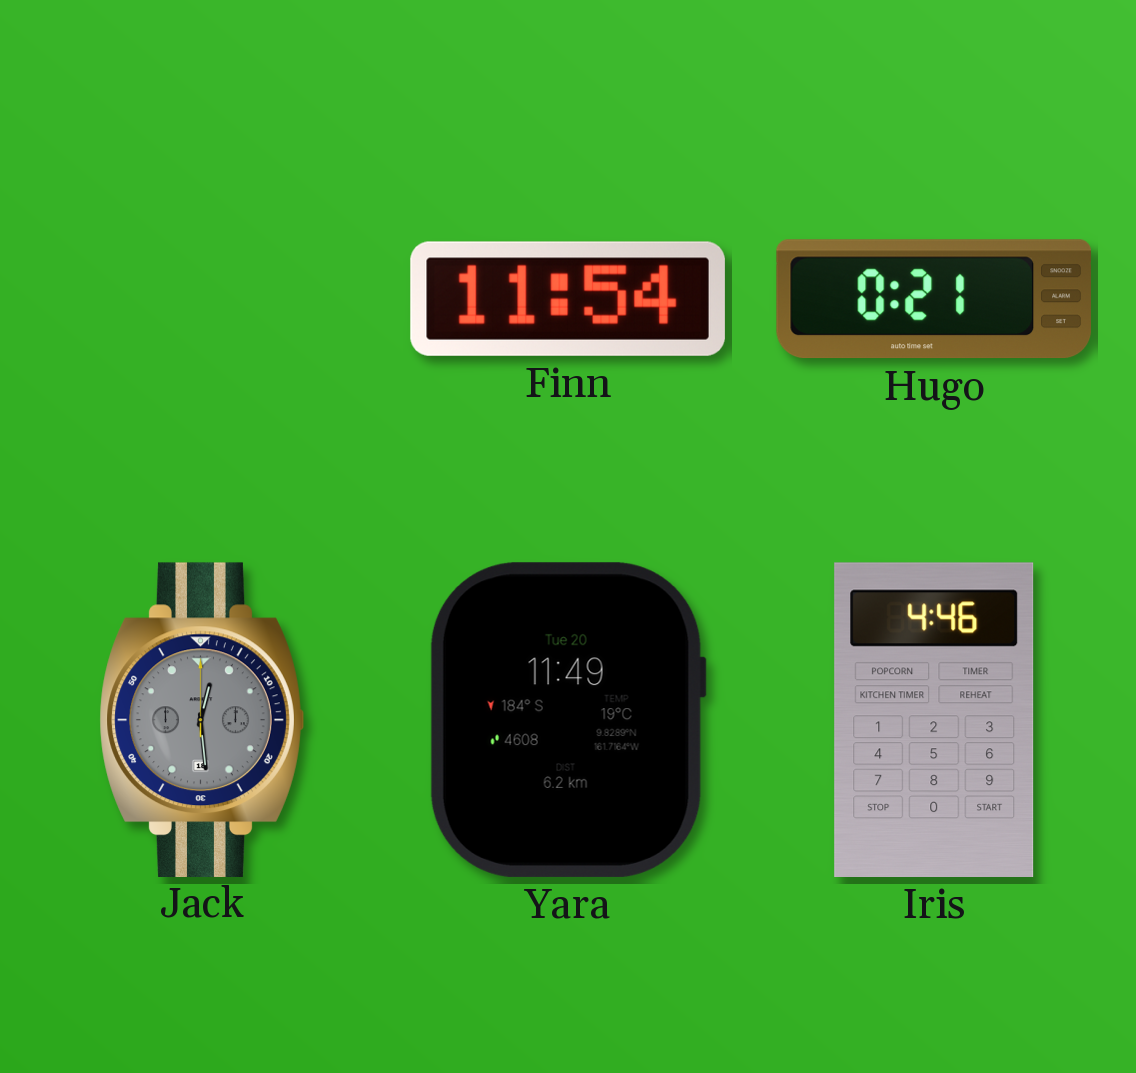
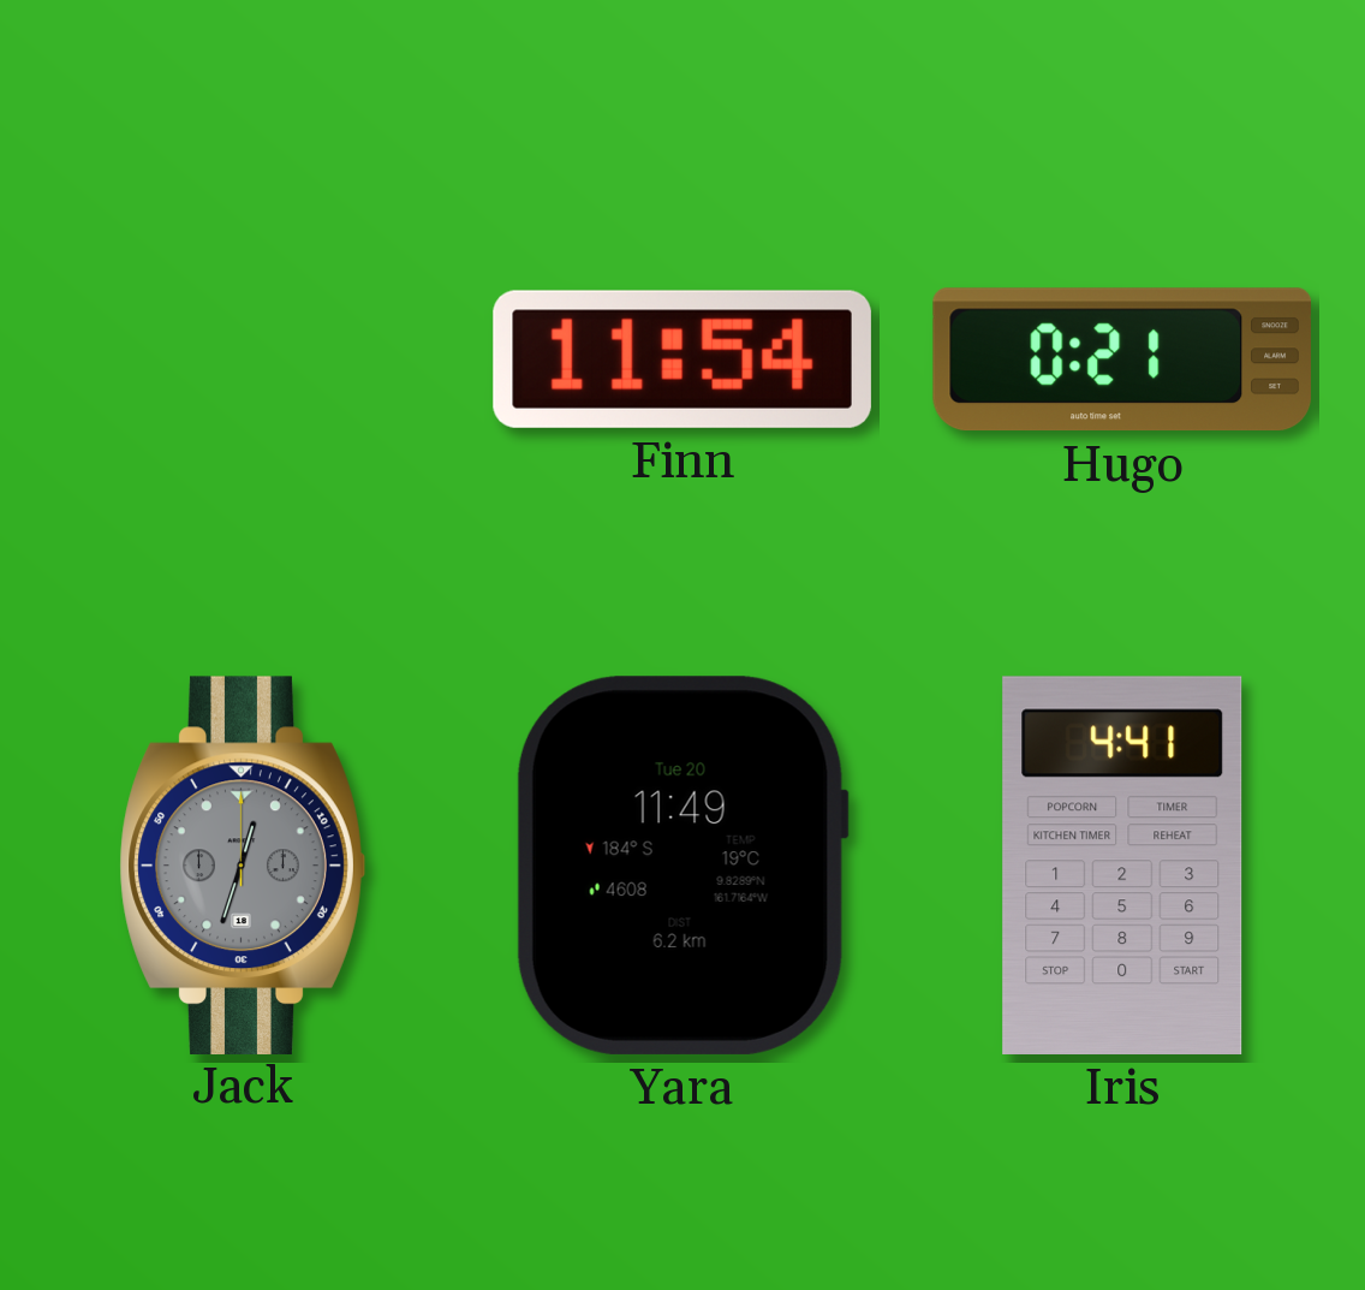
Jack: 12:29 -> 12:33 (243, 864)
Iris: 4:46 -> 4:41 (1122, 866)
